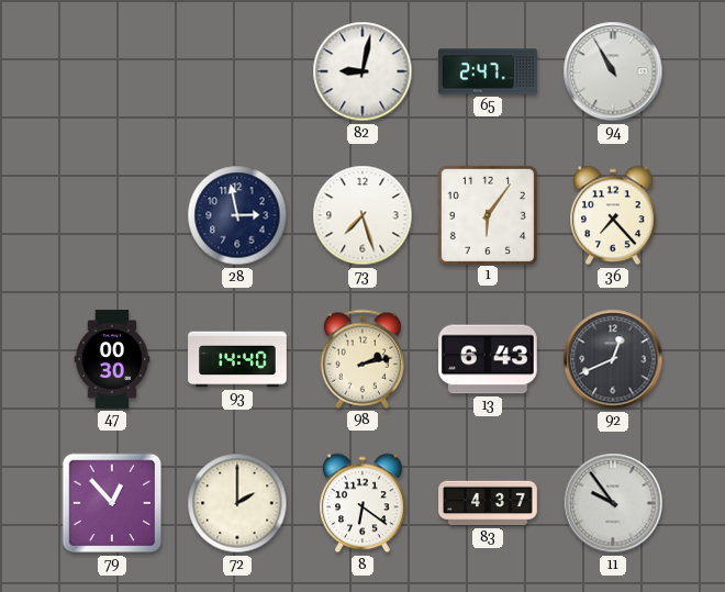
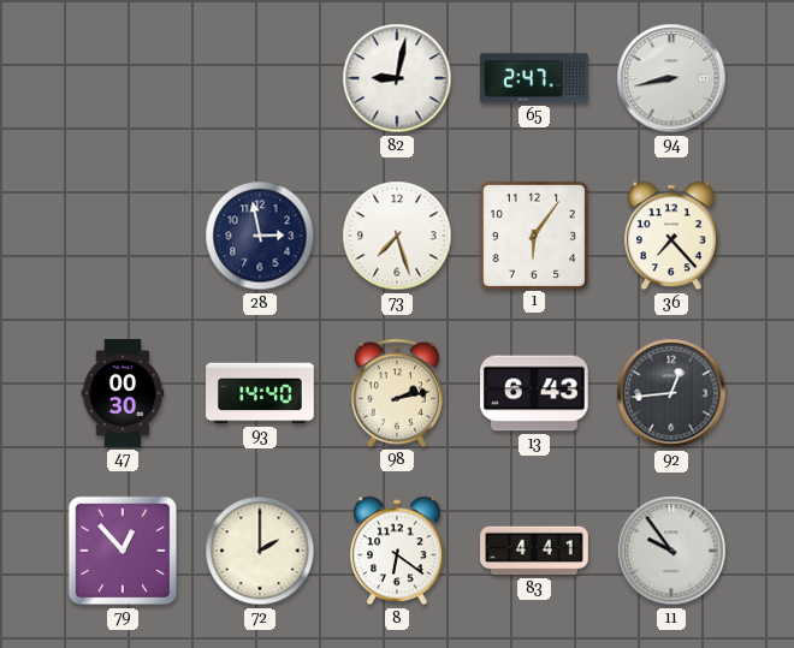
94: 10:55 -> 8:43 (671, 78)
92: 12:41 -> 12:44 (671, 393)
83: 4:37 -> 4:41 (534, 551)
